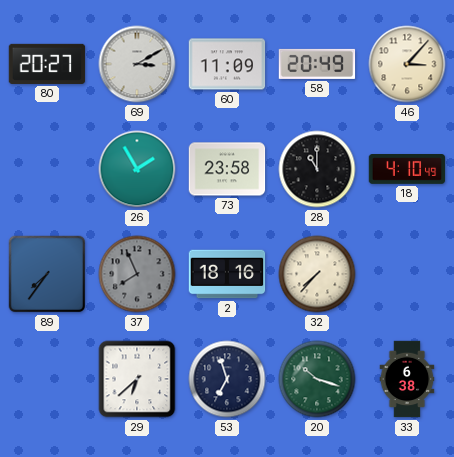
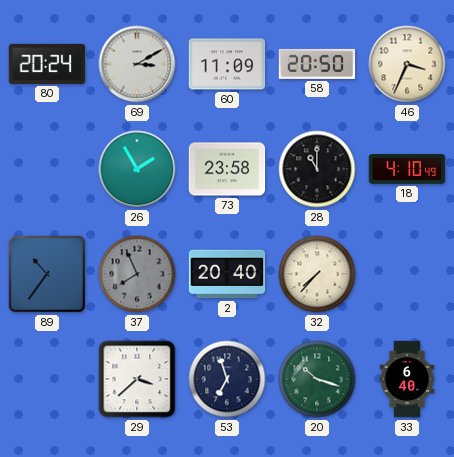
80: 20:27 -> 20:24 (47, 64)
58: 20:49 -> 20:50 (317, 64)
46: 3:07 -> 3:34 (407, 64)
89: 7:36 -> 10:36 (47, 274)
2: 18:16 -> 20:40 (227, 274)
29: 6:38 -> 3:38 (137, 379)
33: 6:38 -> 6:40 (407, 379)
